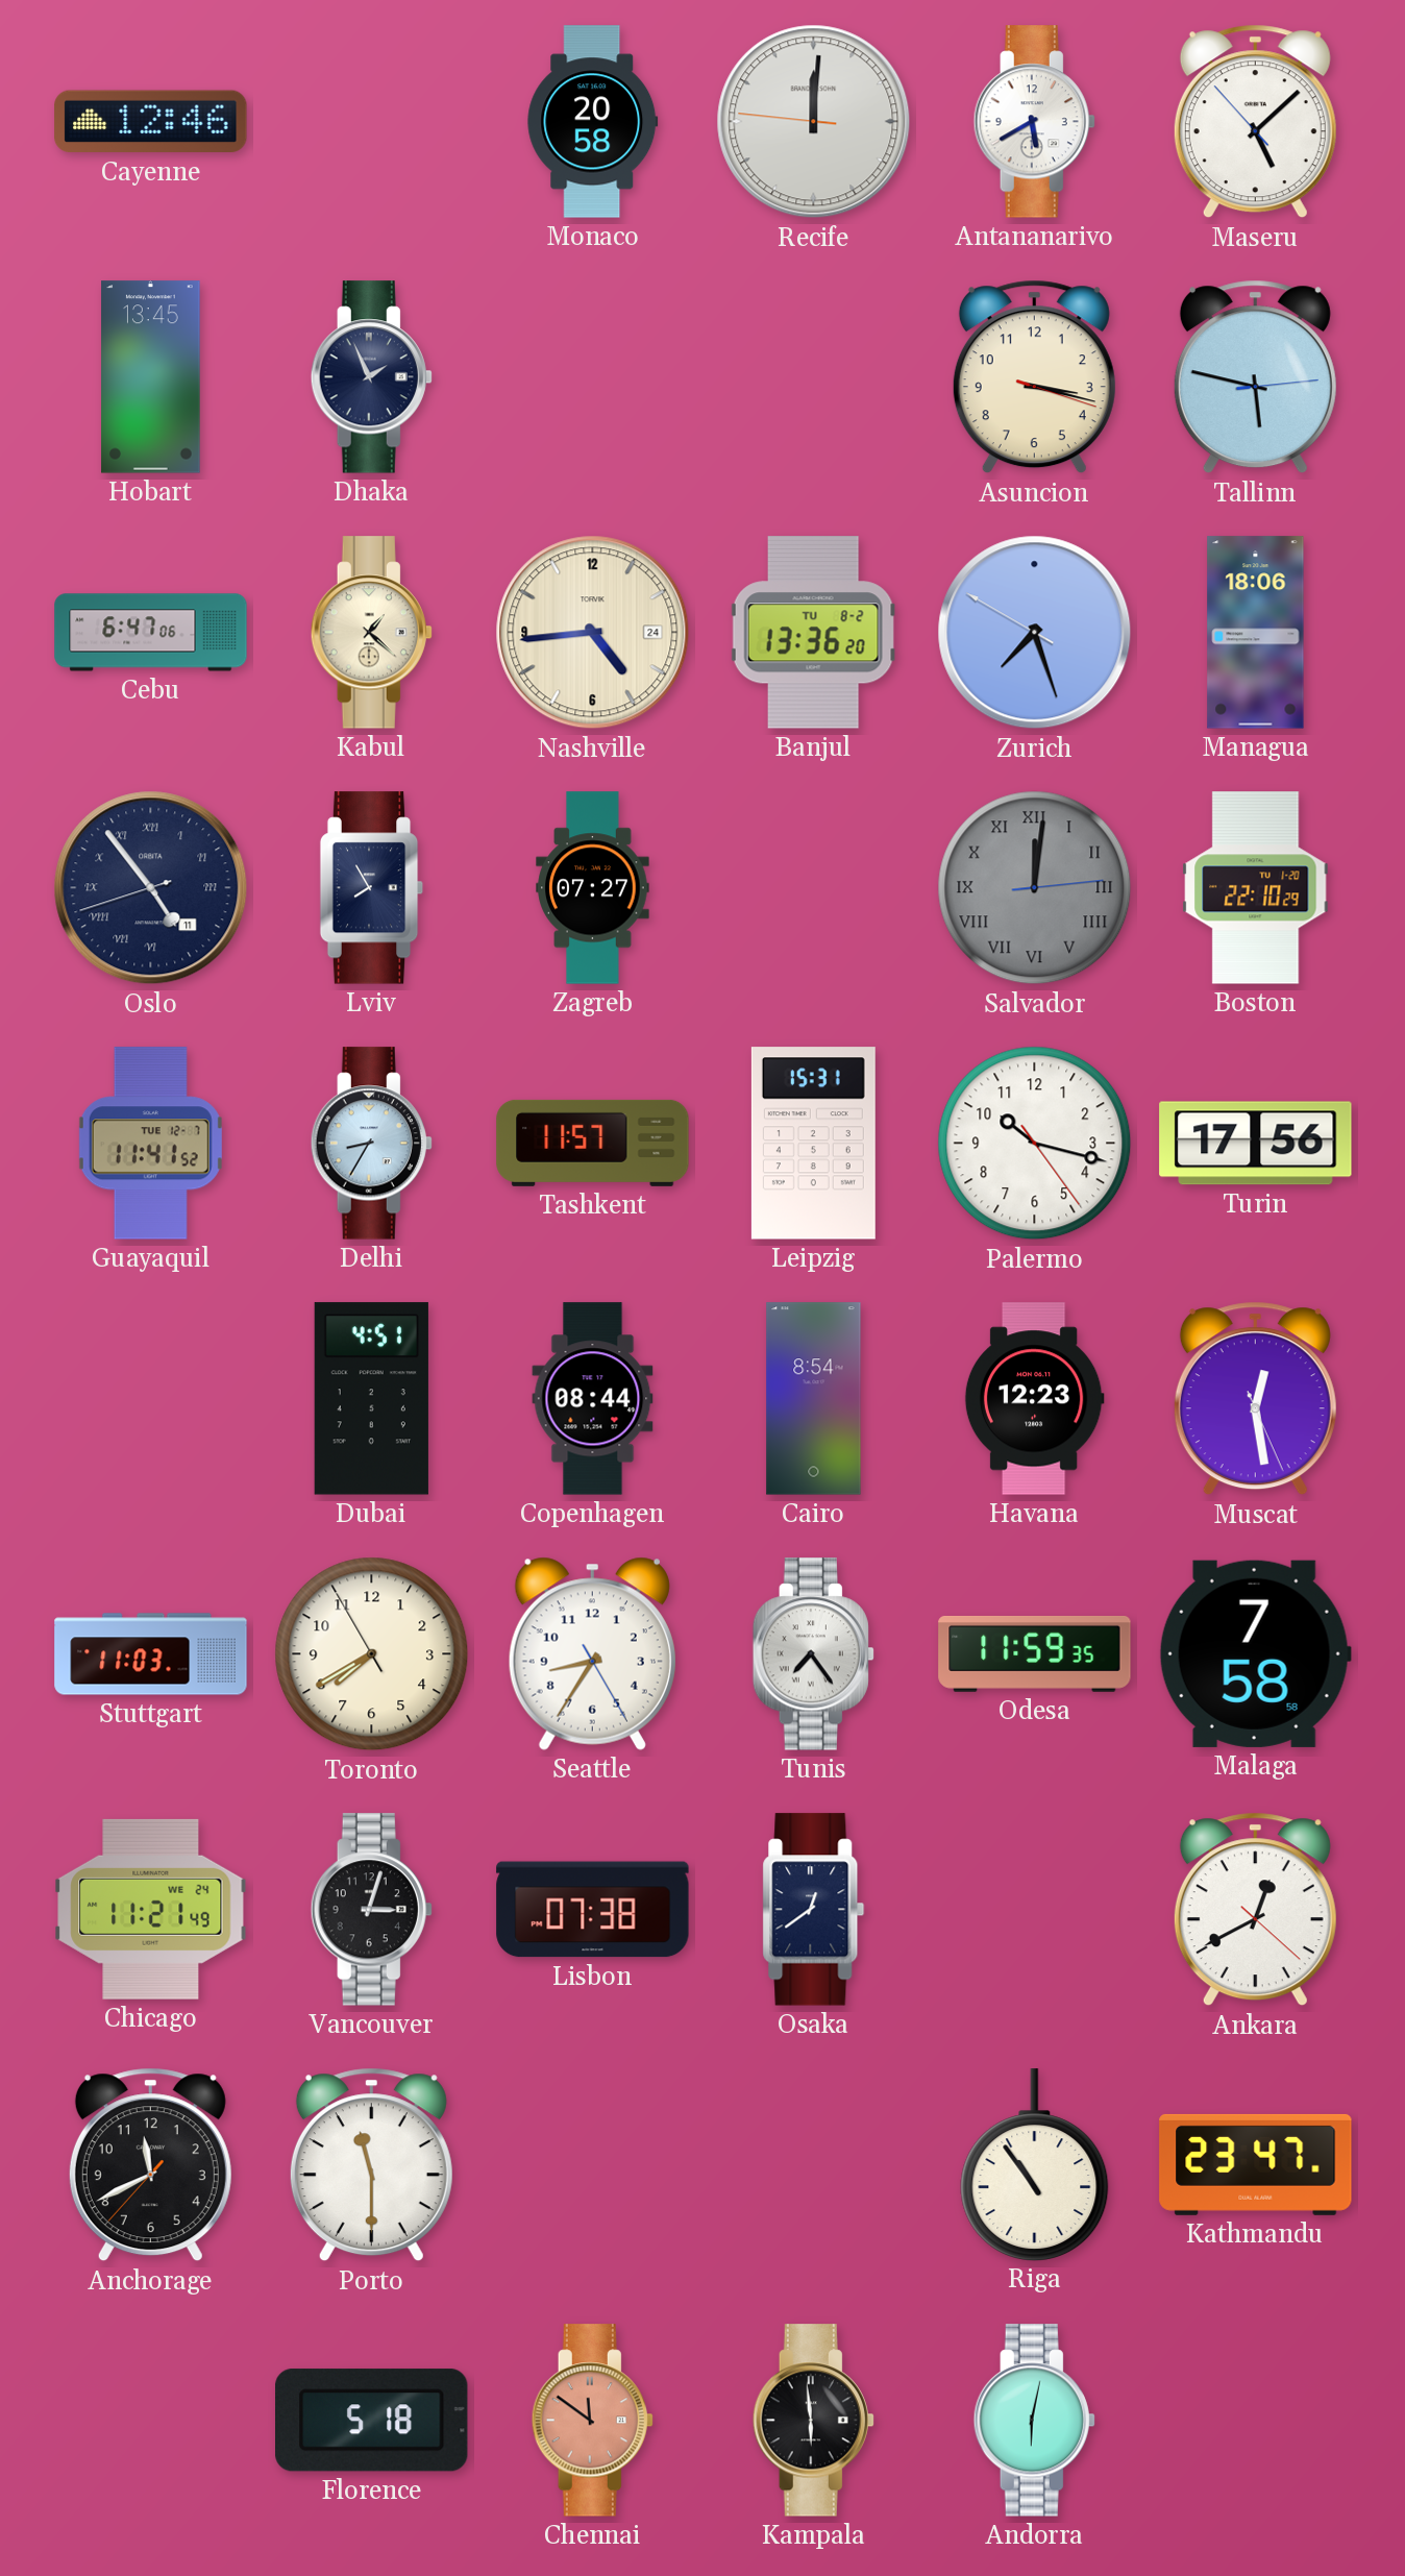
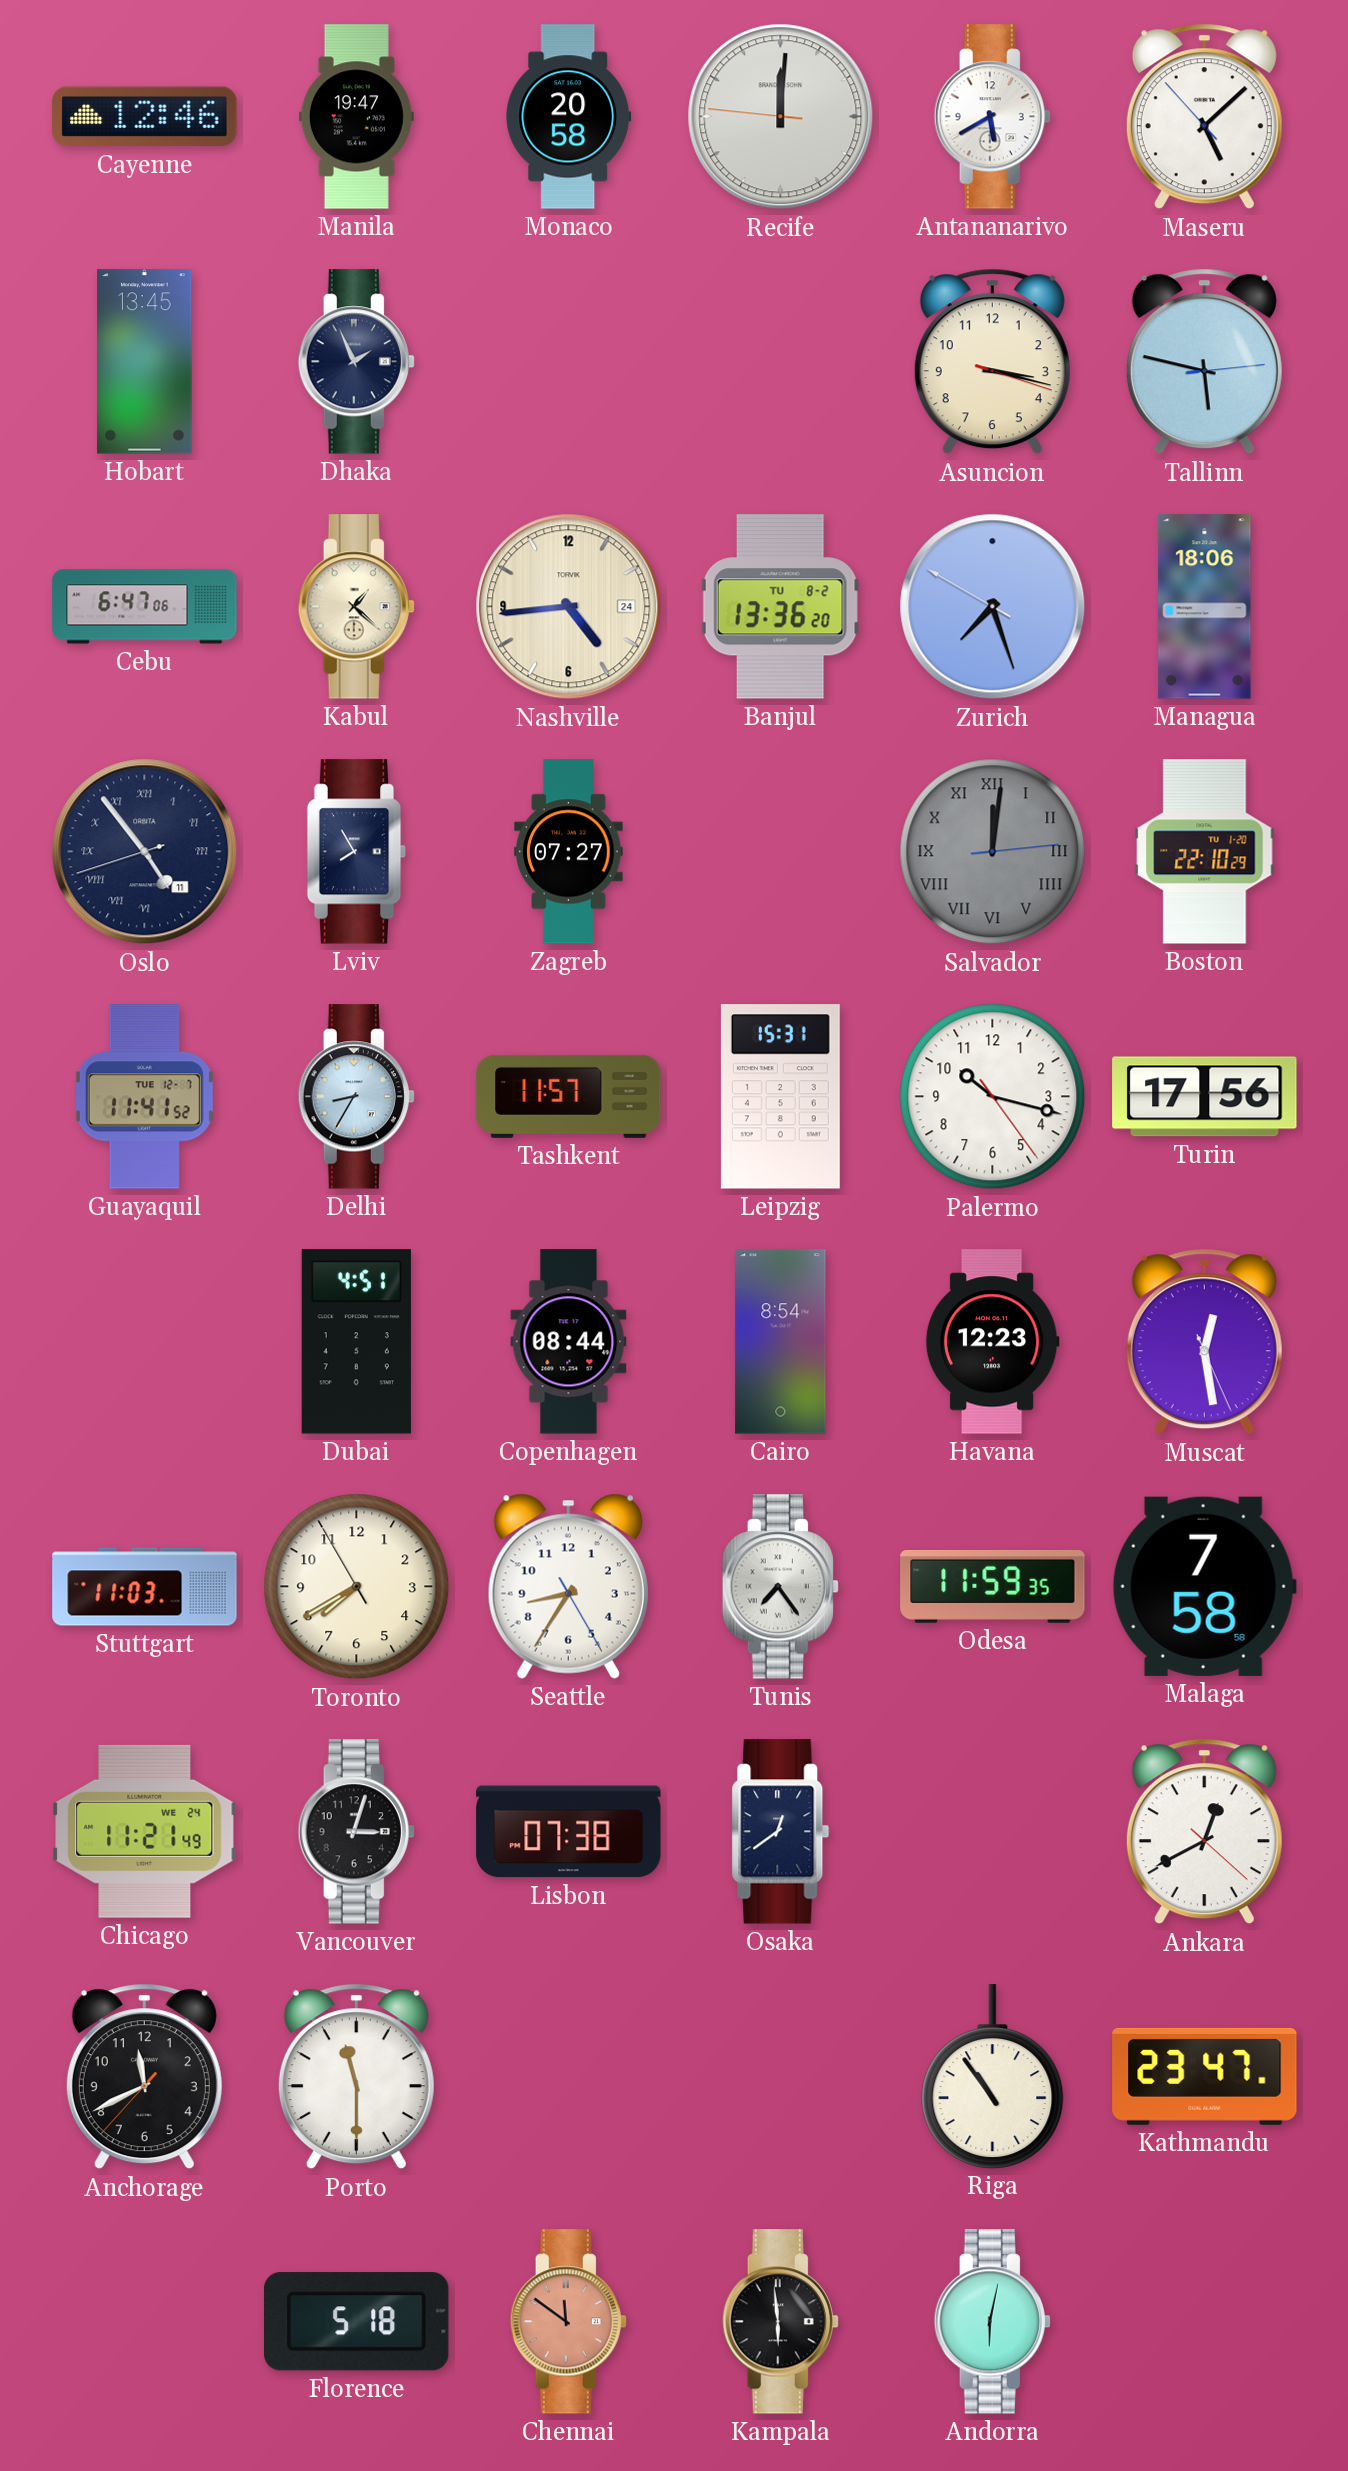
Manila: none -> 19:47 (356, 117)
